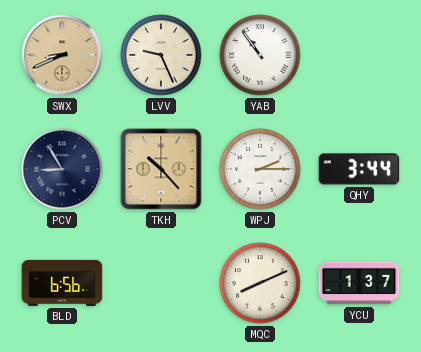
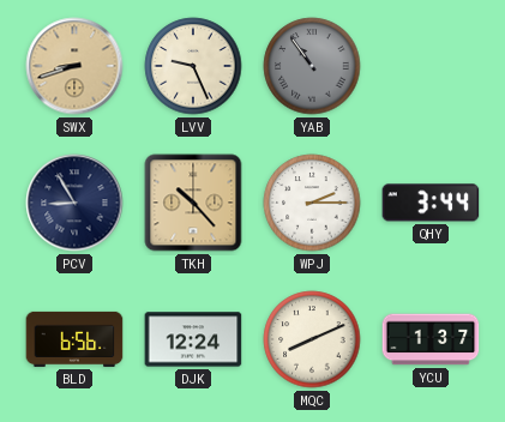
SWX: 8:41 -> 8:42 (74, 66)
YAB dial: white -> grey (312, 66)
DJK: none -> 12:24 (193, 339)
